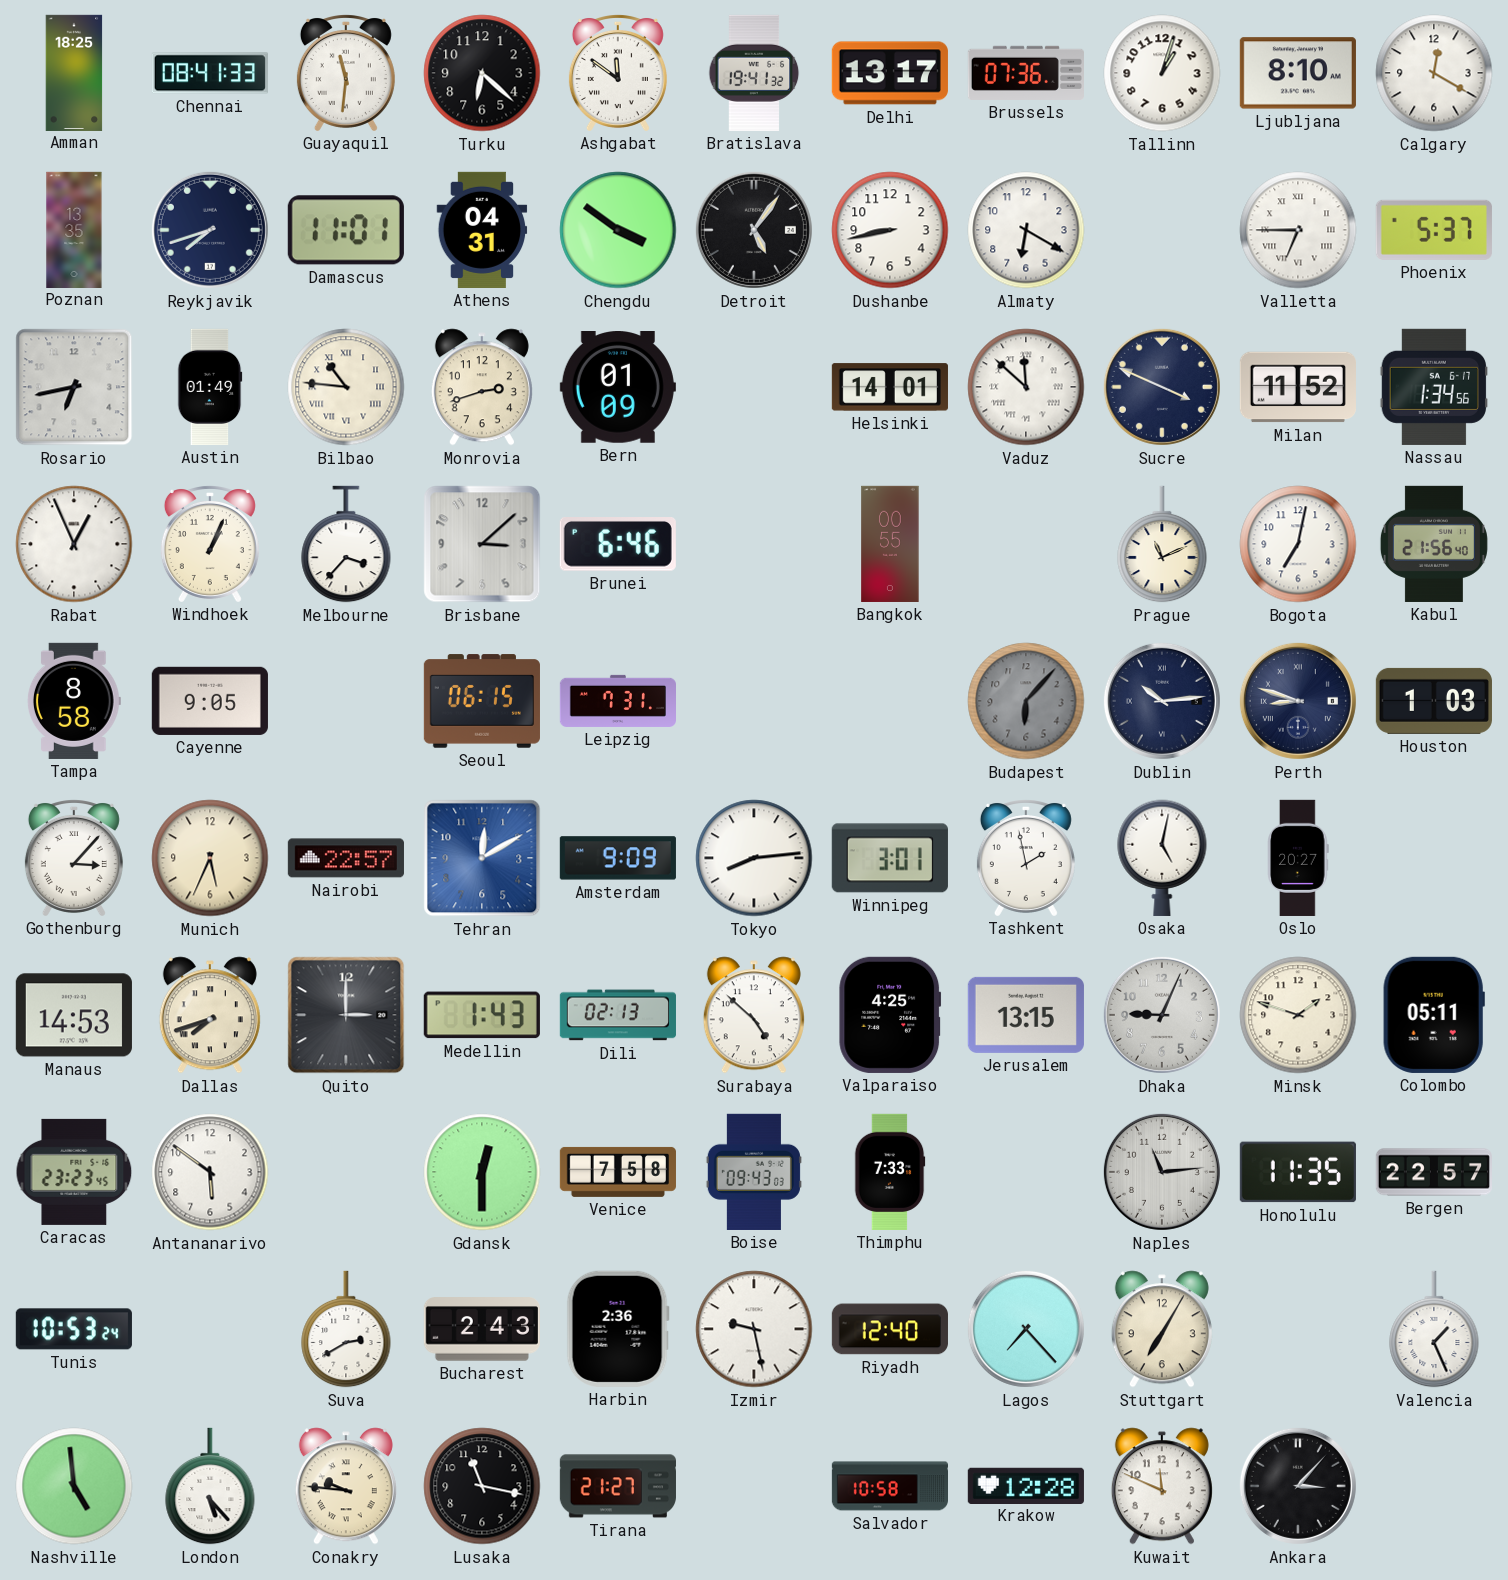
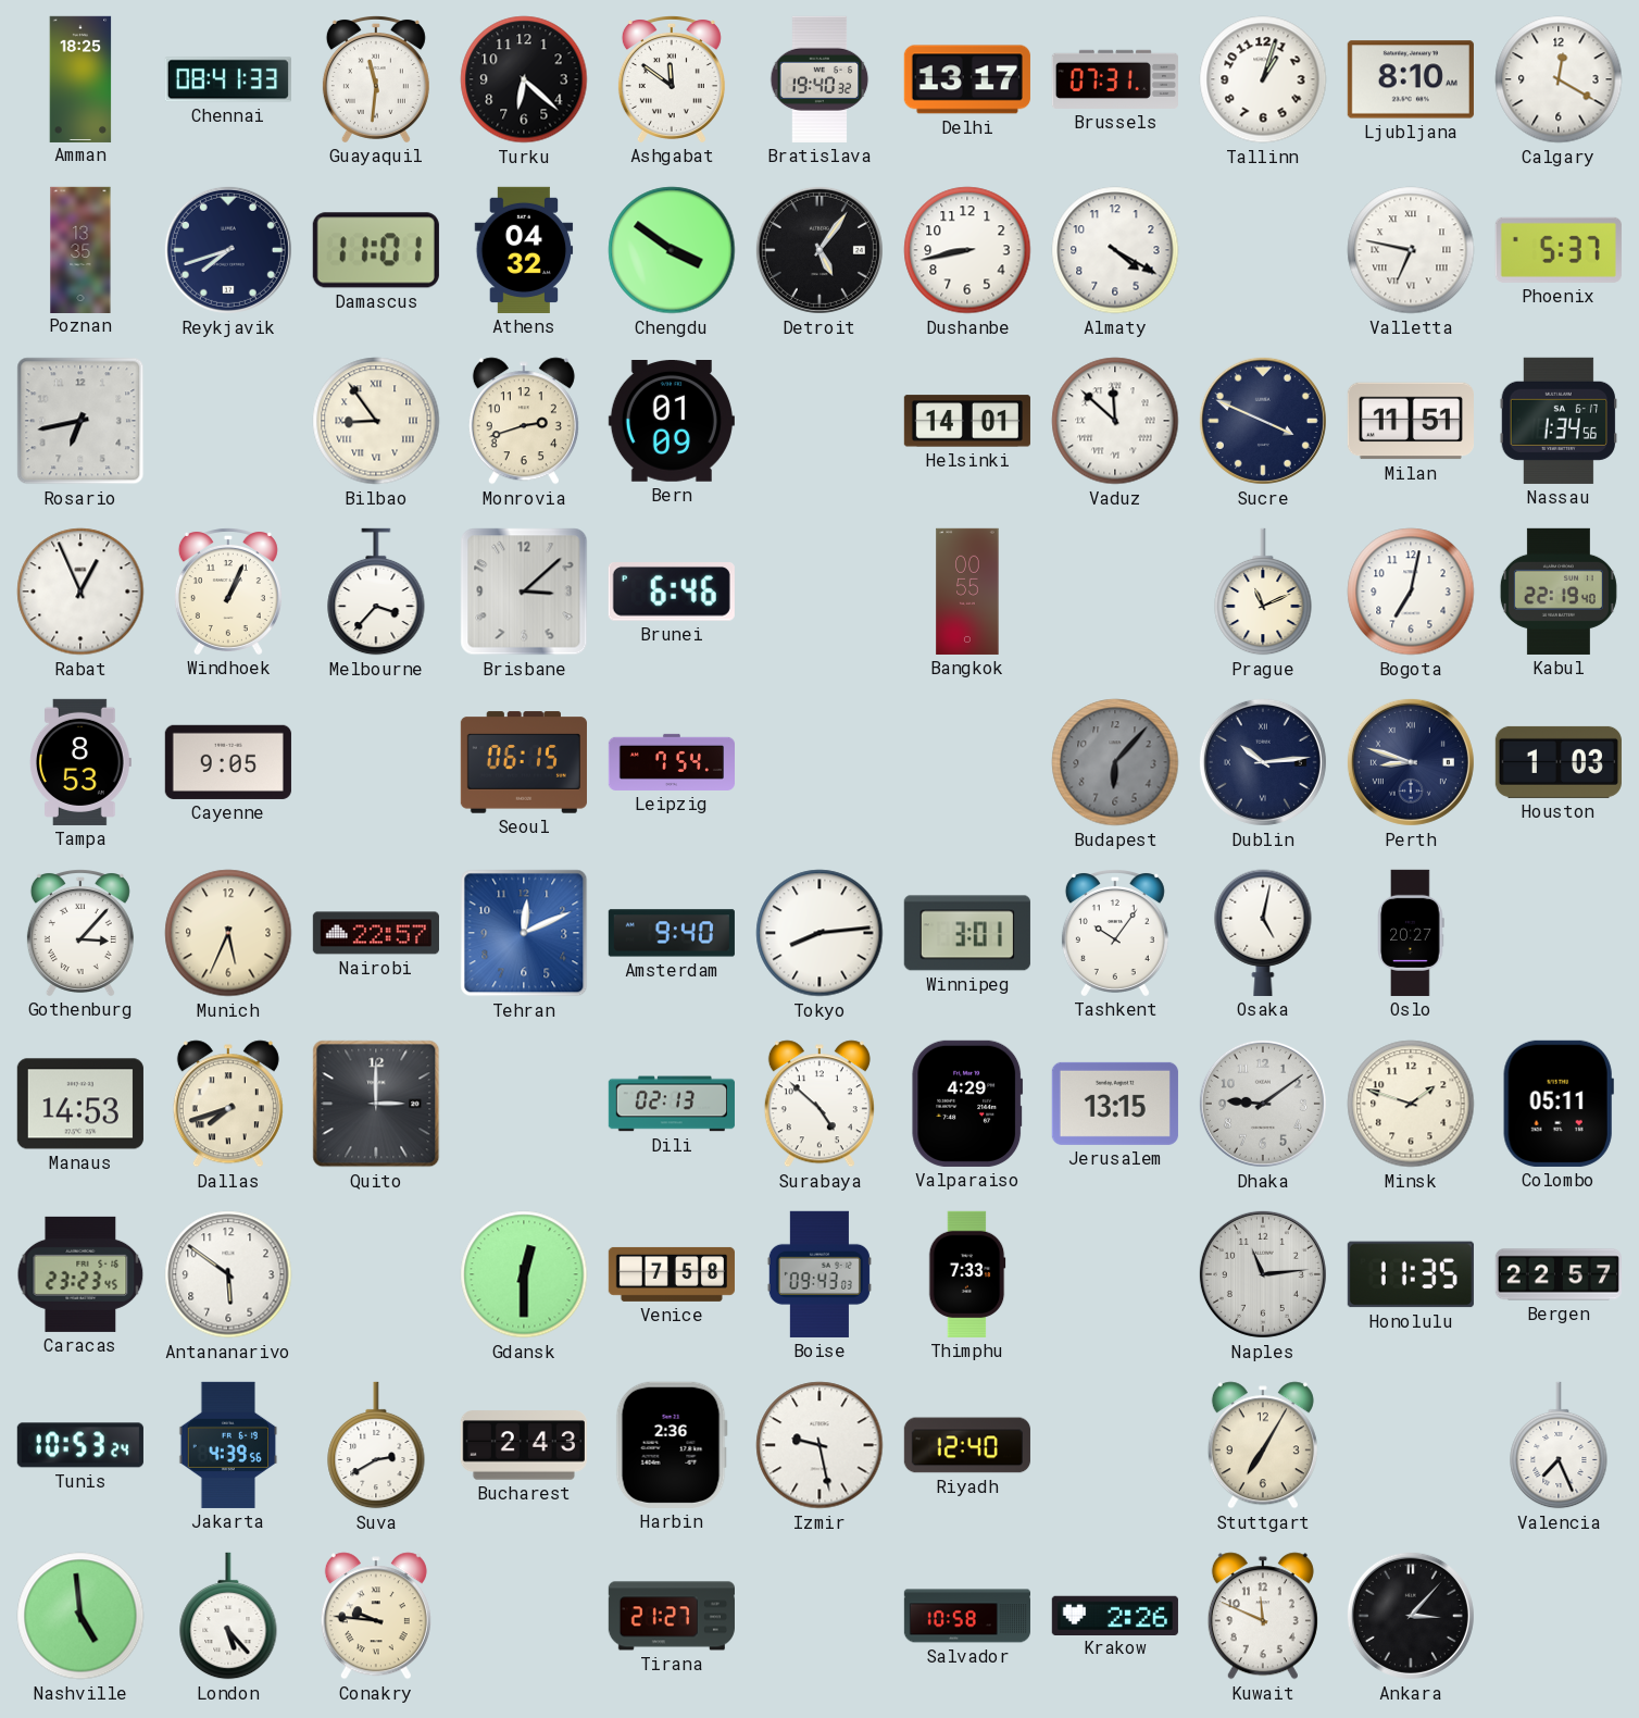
Bratislava: 19:41 -> 19:40 (819, 79)
Brussels: 07:36 -> 07:31 (1115, 79)
Athens: 04:31 -> 04:32 (524, 250)
Almaty: 6:20 -> 4:20 (1115, 250)
Valletta: 6:45 -> 6:47 (1411, 250)
Austin: 01:49 -> none (210, 387)
Bilbao: 10:46 -> 8:54 (376, 421)
Milan: 11:52 -> 11:51 (1411, 421)
Kabul: 21:56 -> 22:19 (1559, 592)
Tampa: 8:58 -> 8:53 (80, 762)
Leipzig: 7:31 -> 7:54 (671, 762)
Tehran: 12:10 -> 12:11 (524, 933)
Amsterdam: 9:09 -> 9:40 (672, 933)
Tashkent: 1:58 -> 10:06 (1115, 933)
Medellin: 1:43 -> none (482, 1015)
Valparaiso: 4:25 -> 4:29 (967, 1104)
Dhaka: 9:04 -> 9:09 (1263, 1104)
Jakarta: none -> 4:39 (228, 1445)
Lagos: 7:23 -> none (1026, 1329)
Valencia: 1:26 -> 7:26 (1559, 1445)
Lusaka: 11:17 -> none (482, 1486)
Krakow: 12:28 -> 2:26 (1115, 1615)
